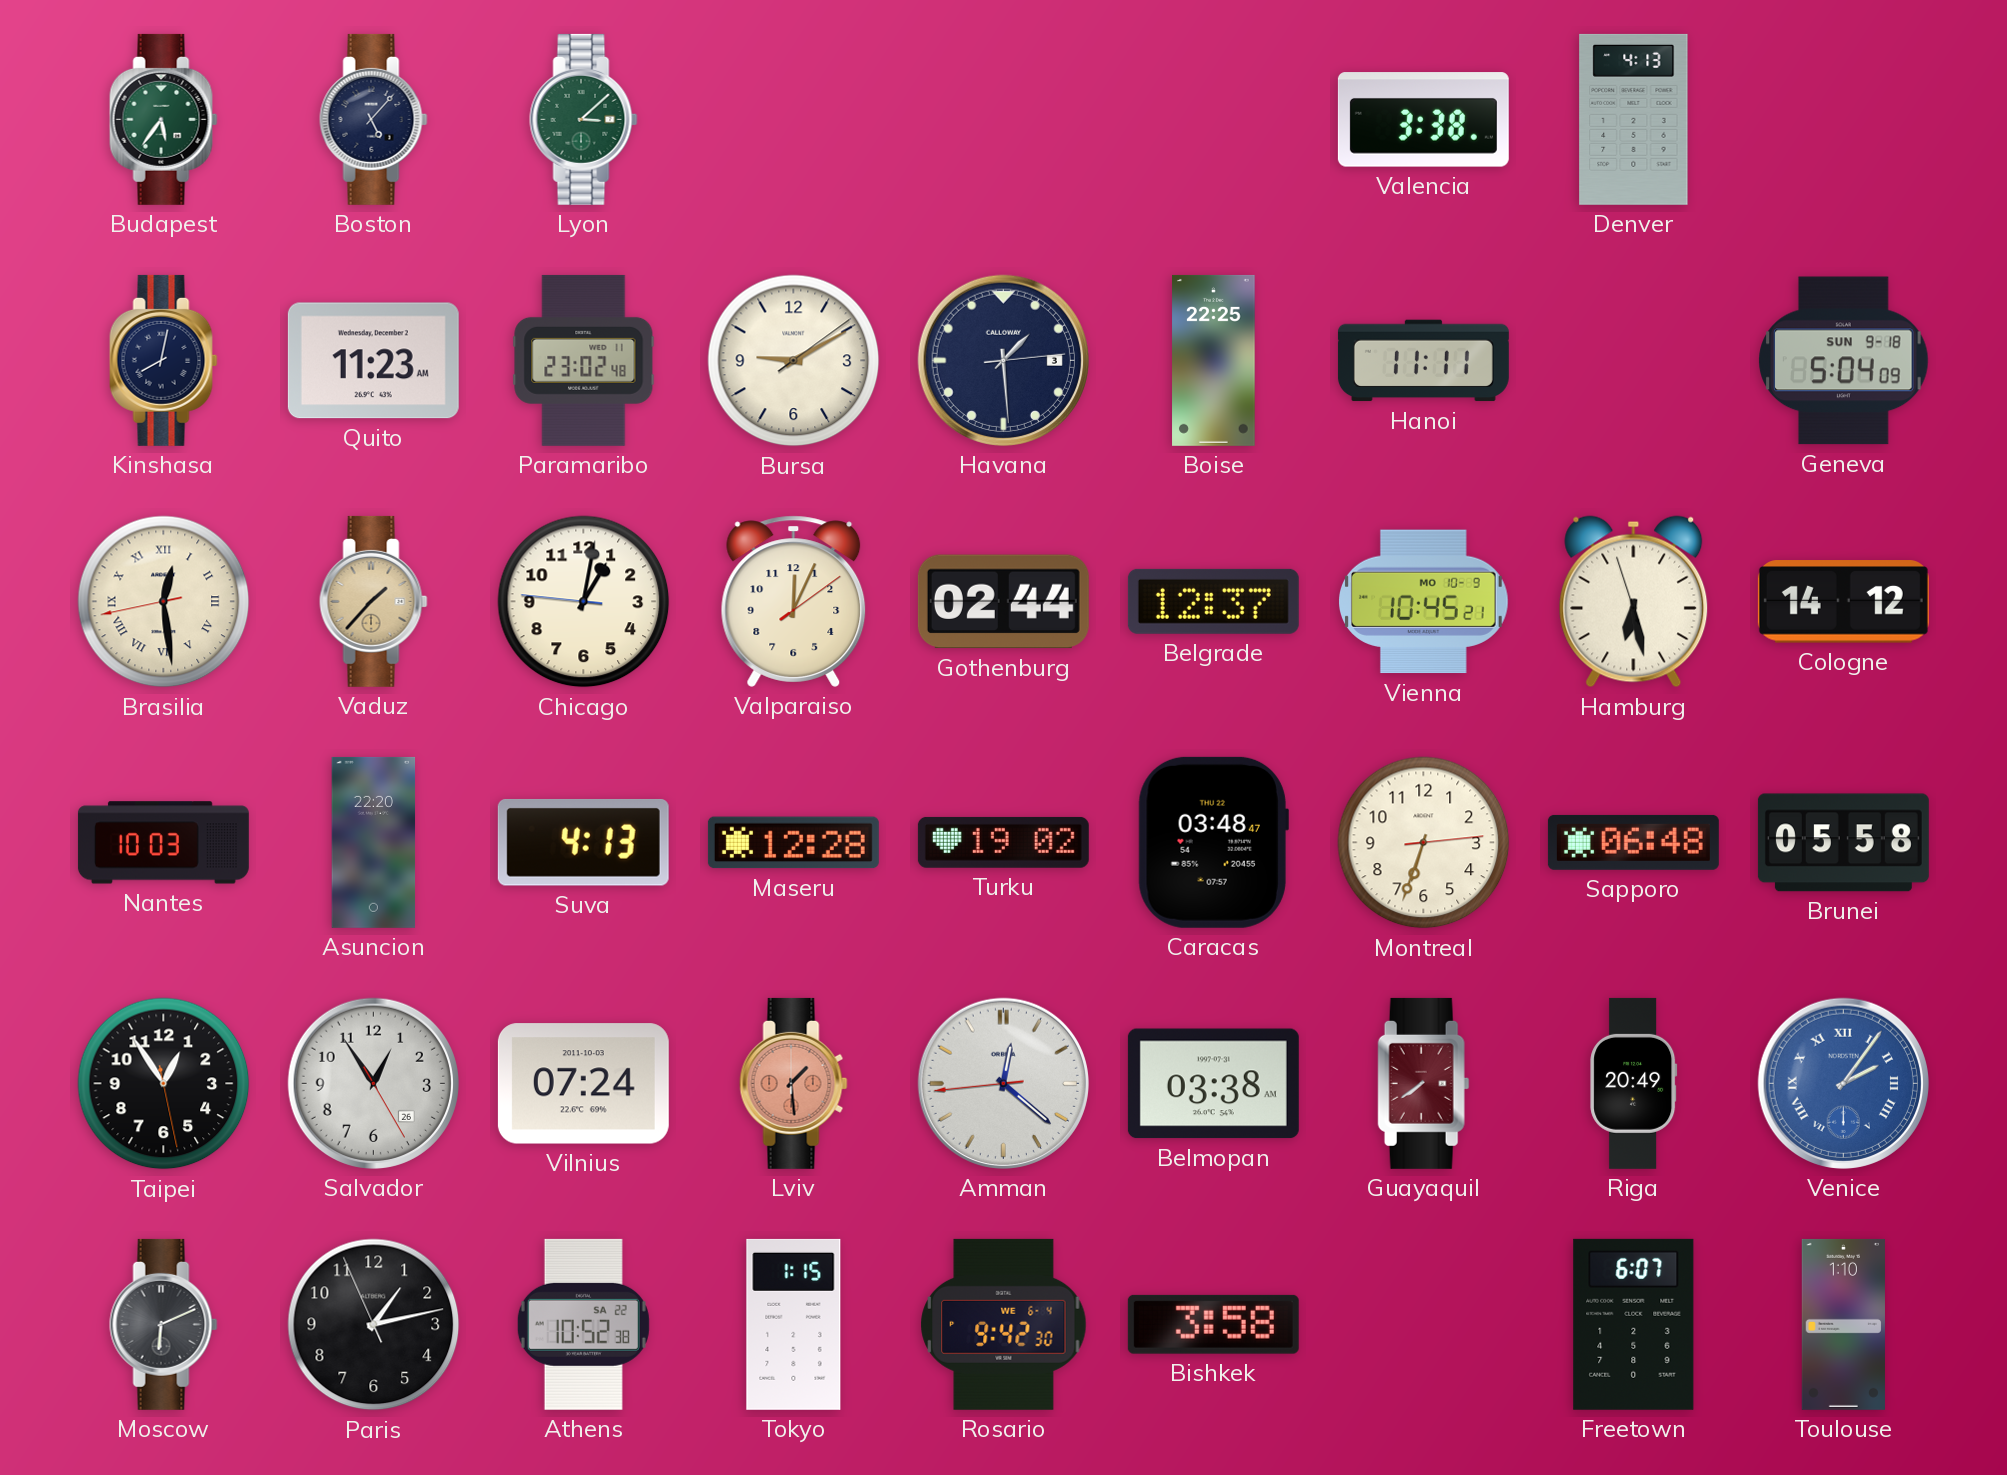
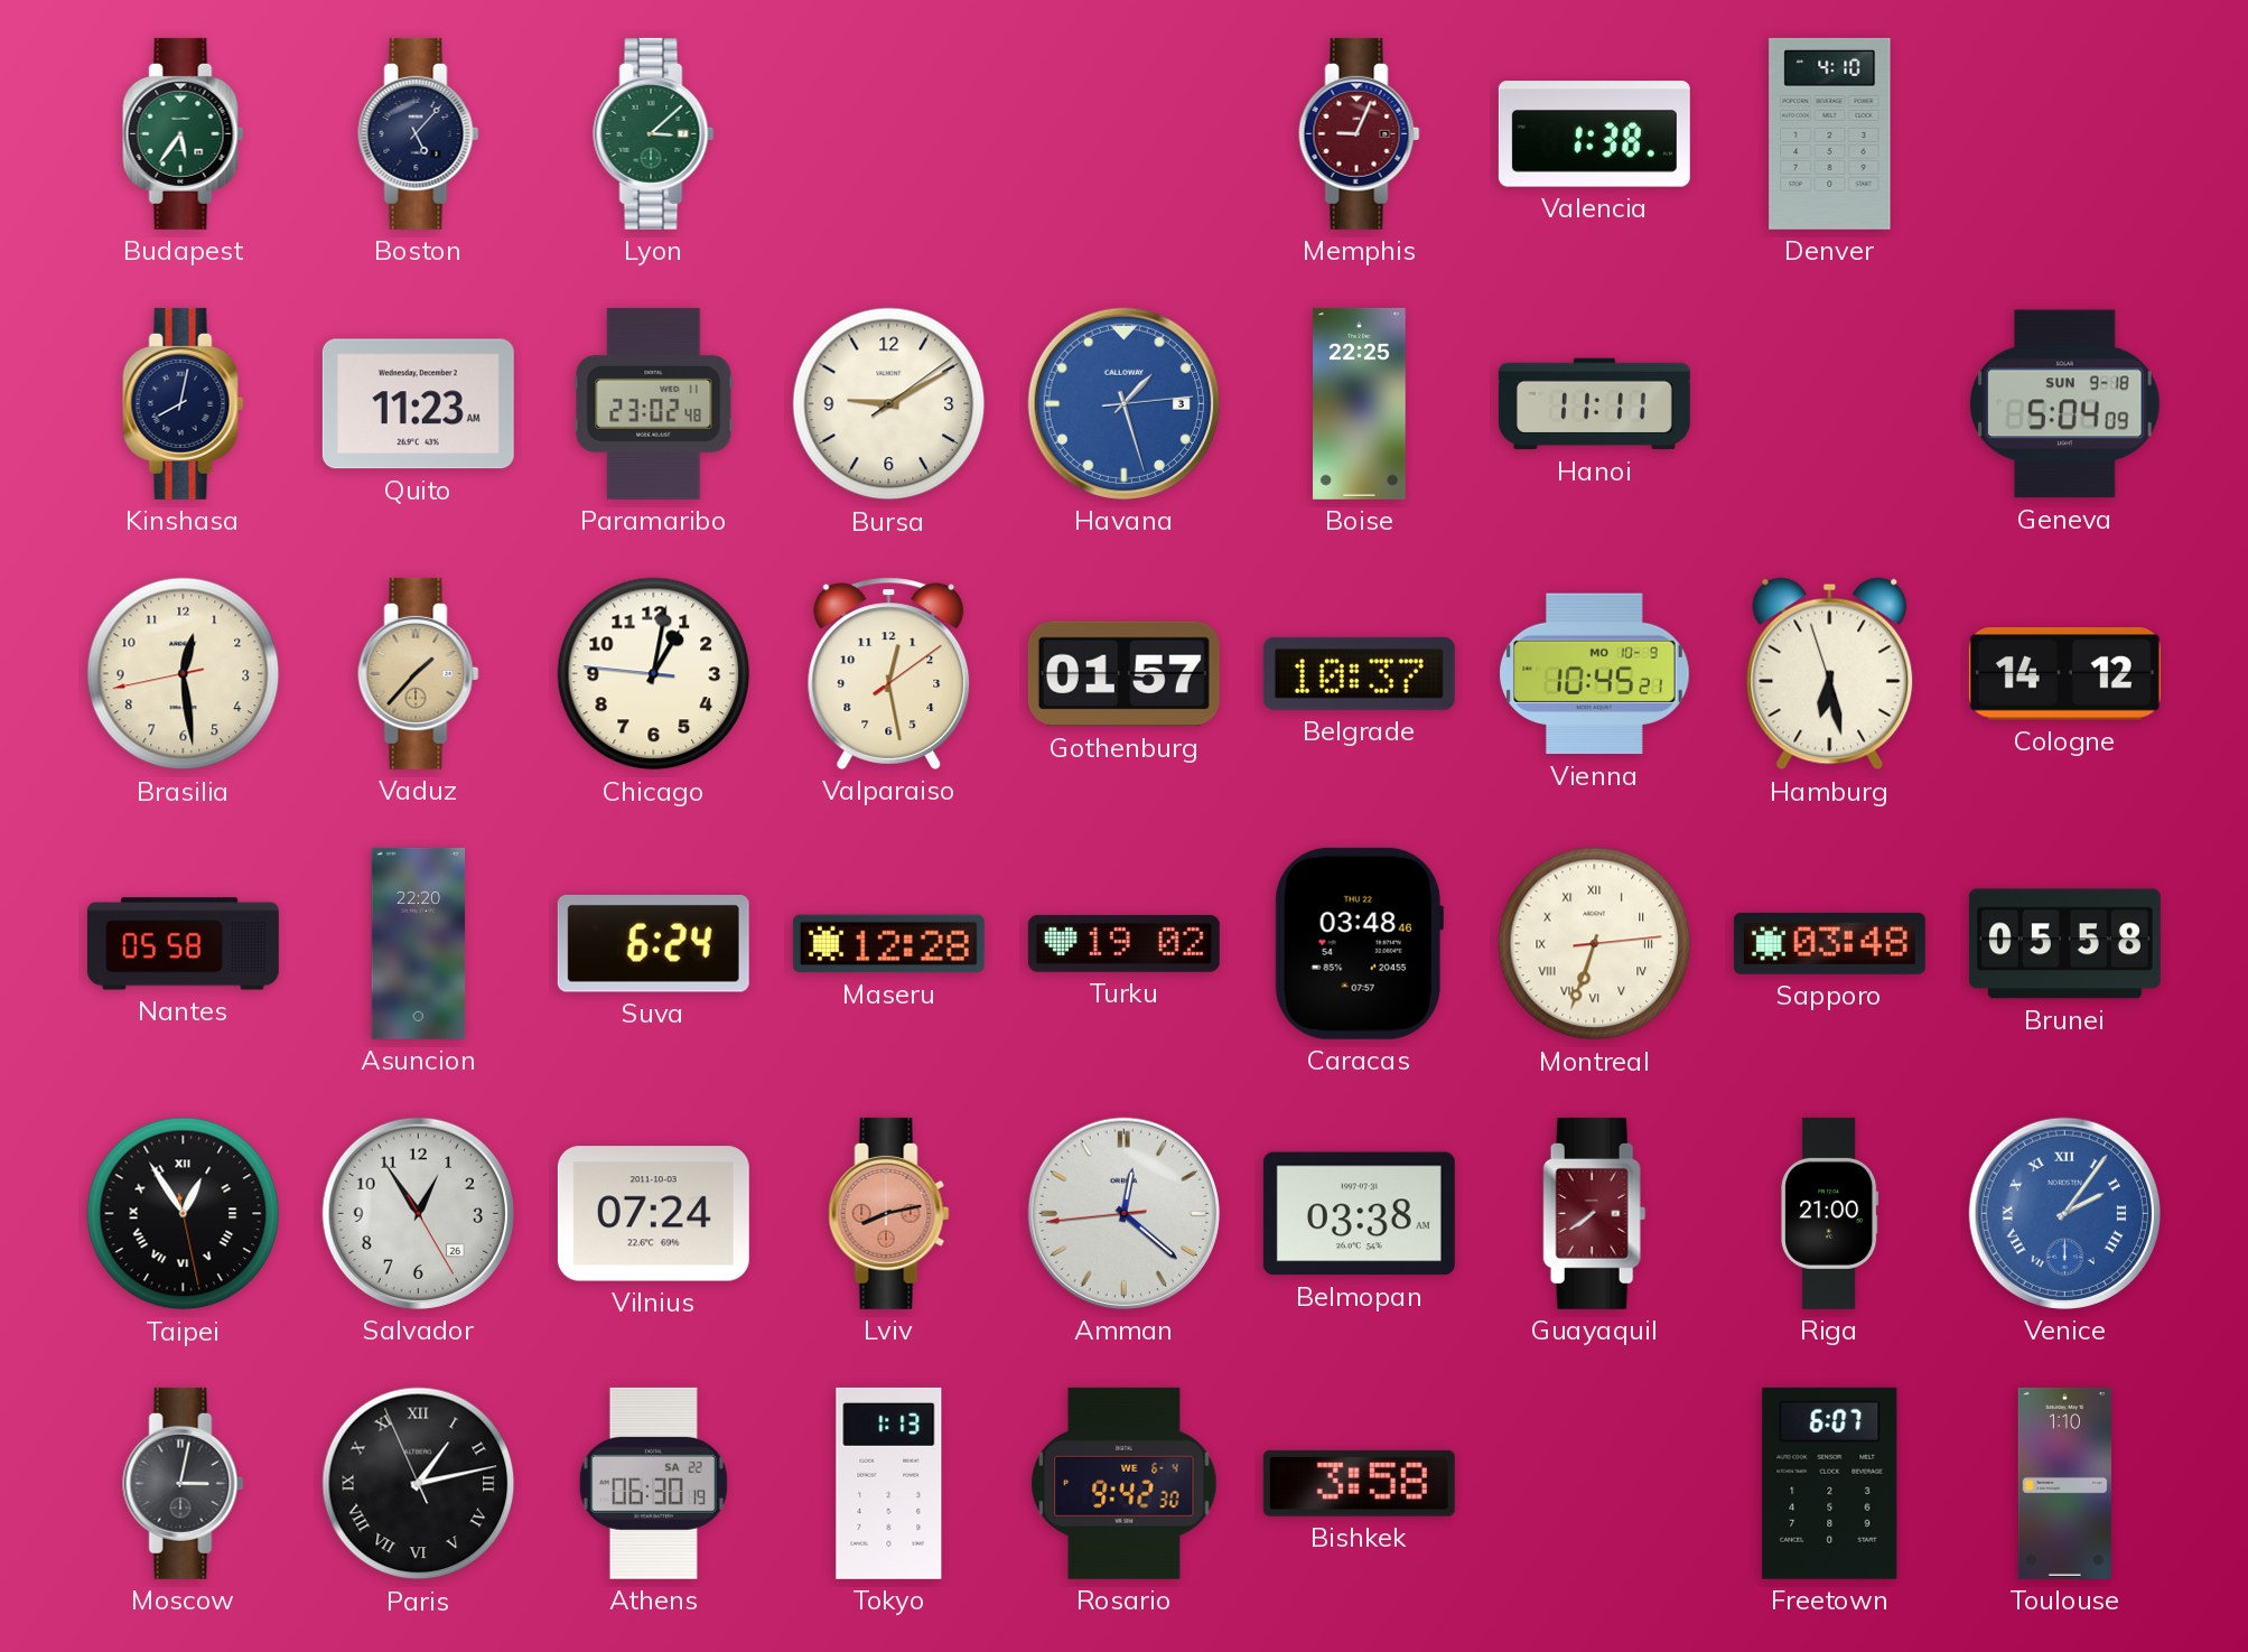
Memphis: none -> 9:04 (1360, 133)
Valencia: 3:38 -> 1:38 (1594, 134)
Denver: 4:13 -> 4:10 (1830, 133)
Havana: 1:29 -> 1:27 (1123, 403)
Havana dial: navy -> blue (1123, 403)
Brasilia numerals: Roman -> Arabic (184, 674)
Valparaiso: 12:04 -> 12:28 (889, 673)
Gothenburg: 02:44 -> 01:57 (1123, 674)
Belgrade: 12:37 -> 10:37 (1359, 673)
Nantes: 10:03 -> 05:58 (183, 944)
Suva: 4:13 -> 6:24 (653, 943)
Caracas: 03:48:47 -> 03:48:46 (1359, 943)
Montreal numerals: Arabic -> Roman (1595, 944)
Sapporo: 06:48 -> 03:48 (1829, 943)
Taipei numerals: Arabic -> Roman (184, 1214)
Lviv: 1:29 -> 8:13 (889, 1213)
Riga: 20:49 -> 21:00 (1830, 1213)
Moscow: 6:11 -> 3:02 (184, 1483)
Paris numerals: Arabic -> Roman (419, 1484)
Athens: 10:52 -> 06:30 (653, 1483)
Tokyo: 1:15 -> 1:13 (889, 1483)
